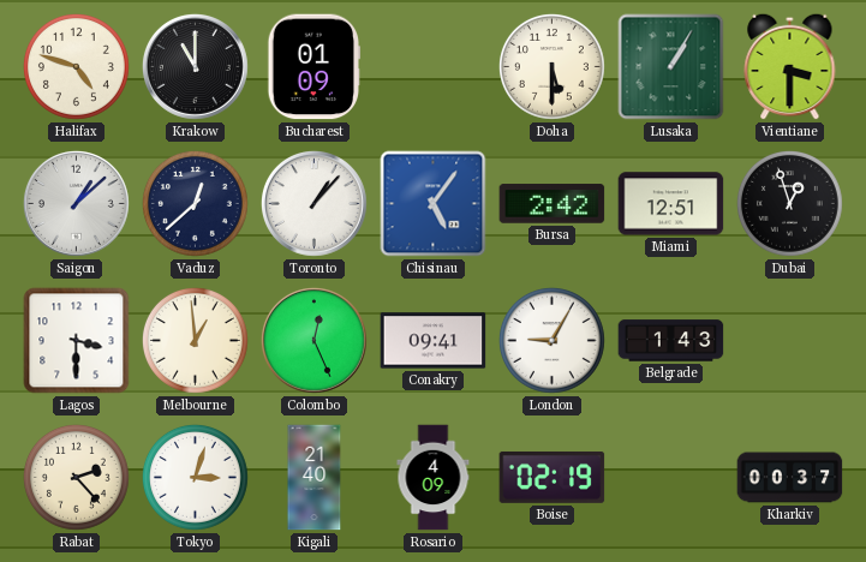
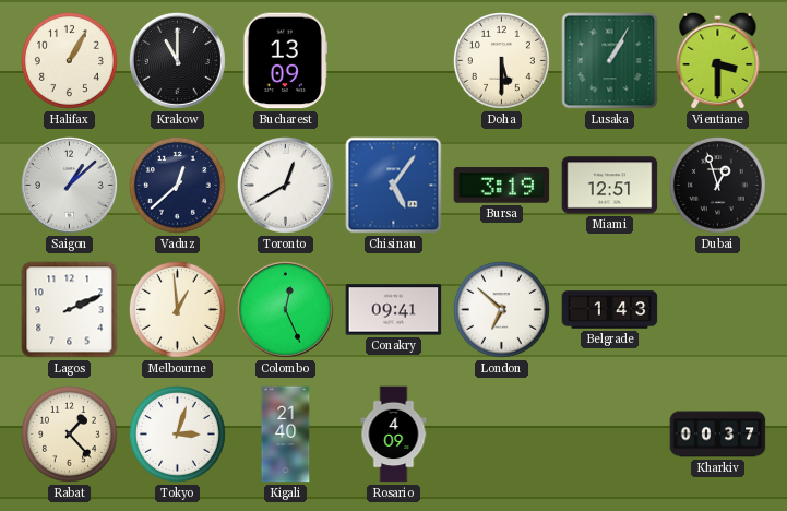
Halifax: 4:48 -> 1:05 (69, 60)
Bucharest: 01:09 -> 13:09 (285, 61)
Toronto: 1:07 -> 12:40 (285, 185)
Bursa: 2:42 -> 3:19 (502, 186)
Lagos: 3:30 -> 2:11 (70, 310)
London: 9:05 -> 6:52 (501, 309)
Rabat: 2:23 -> 1:23 (69, 433)
Boise: 02:19 -> none (553, 477)
